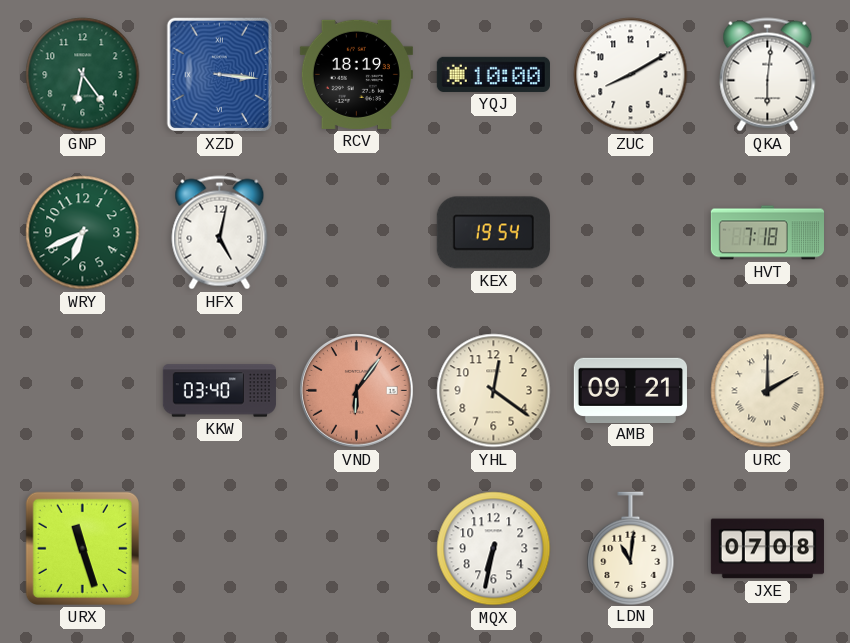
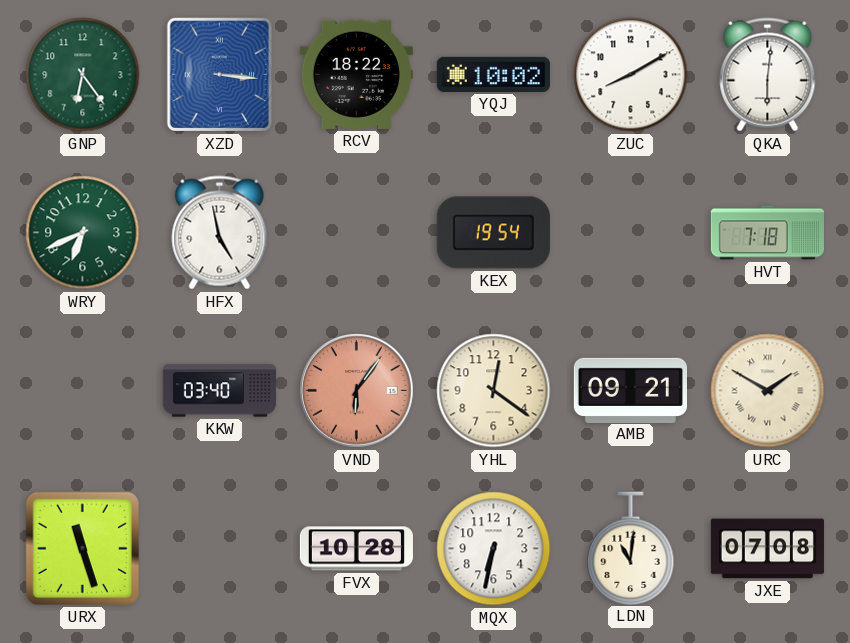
RCV: 18:19 -> 18:22 (356, 74)
YQJ: 10:00 -> 10:02 (493, 74)
HFX: 5:02 -> 4:58 (220, 233)
URC: 2:00 -> 1:50 (768, 391)
FVX: none -> 10:28 (356, 549)
